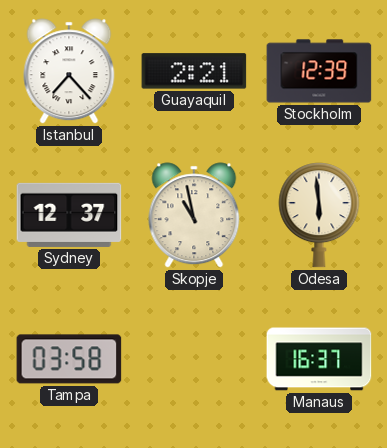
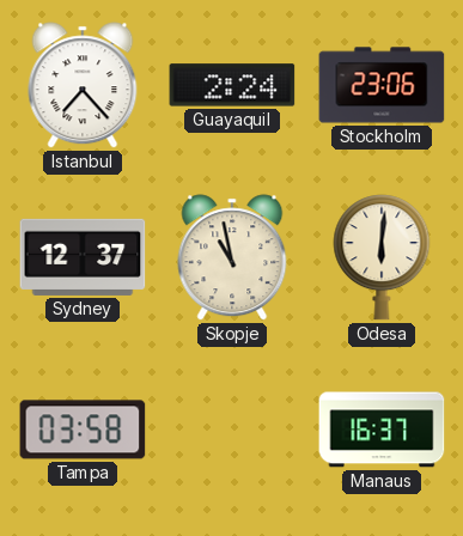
Guayaquil: 2:21 -> 2:24 (232, 85)
Stockholm: 12:39 -> 23:06 (382, 85)
Odesa: 5:59 -> 6:01 (382, 257)
